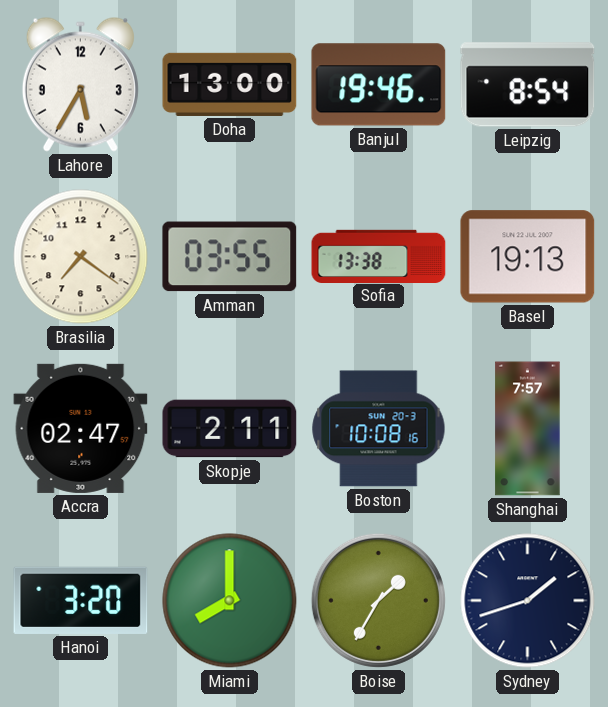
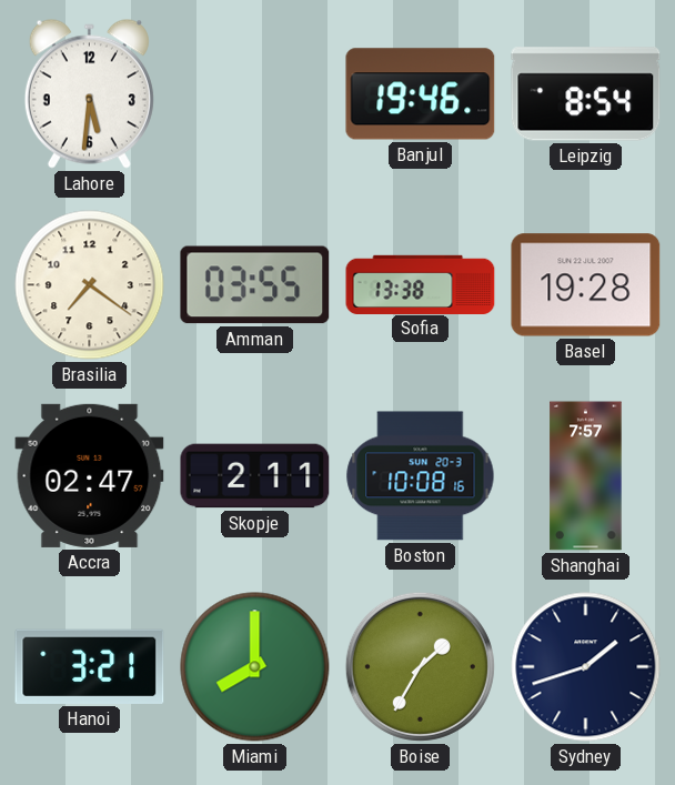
Lahore: 5:35 -> 5:31 (89, 93)
Doha: 13:00 -> none (230, 84)
Basel: 19:13 -> 19:28 (586, 285)
Hanoi: 3:20 -> 3:21 (90, 666)
